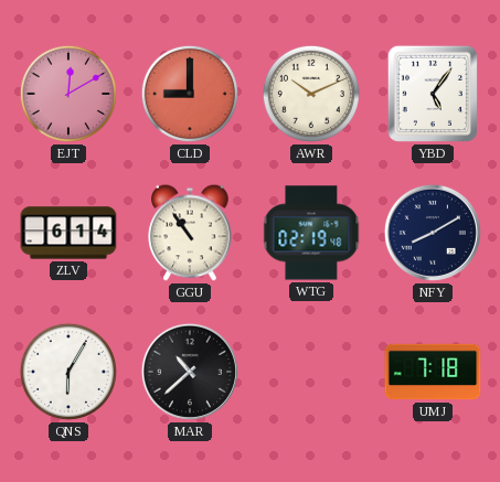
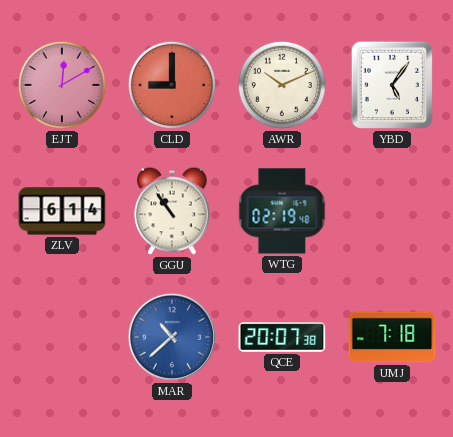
NFY: 8:10 -> none (433, 233)
QNS: 6:05 -> none (68, 372)
MAR dial: black -> blue (172, 337)
QCE: none -> 20:07 (282, 337)
